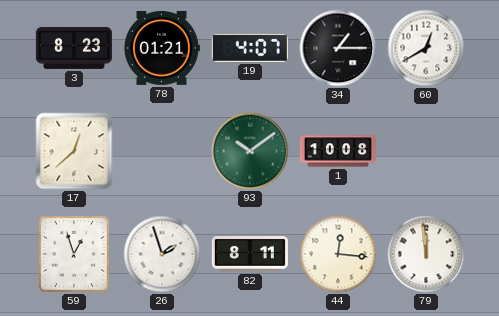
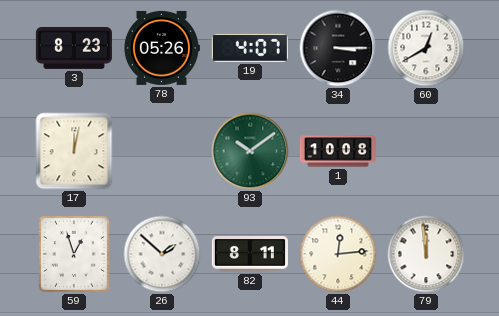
78: 01:21 -> 05:26 (161, 48)
34: 1:15 -> 3:15 (338, 48)
17: 12:38 -> 12:02 (74, 151)
26: 1:57 -> 1:52 (162, 254)
44: 12:16 -> 12:14 (338, 254)
